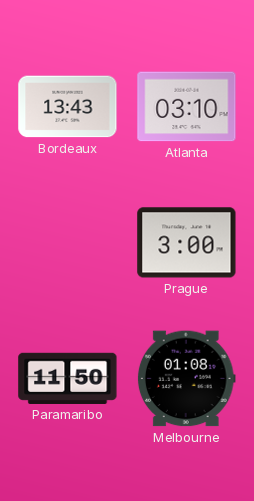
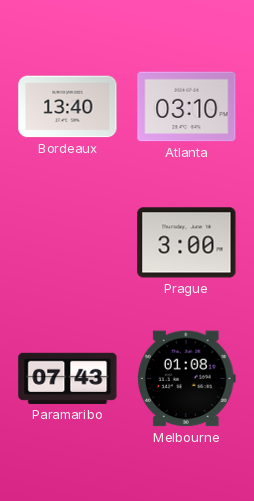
Bordeaux: 13:43 -> 13:40 (68, 107)
Paramaribo: 11:50 -> 07:43 (68, 378)
